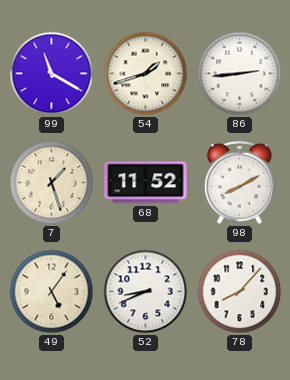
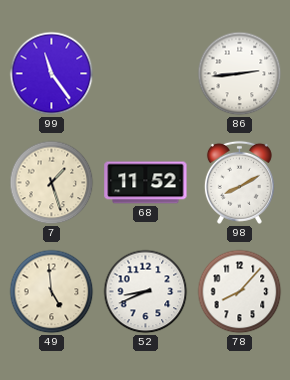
99: 11:20 -> 11:24 (52, 74)
54: 1:42 -> none (146, 74)
49: 5:06 -> 4:59 (52, 292)
